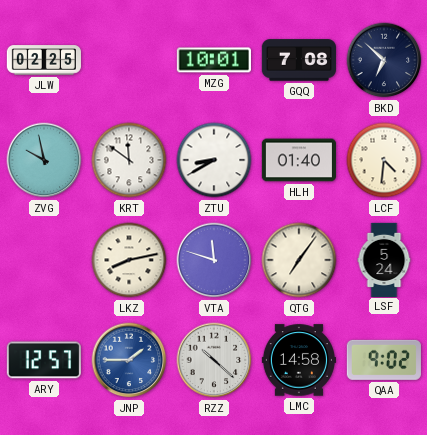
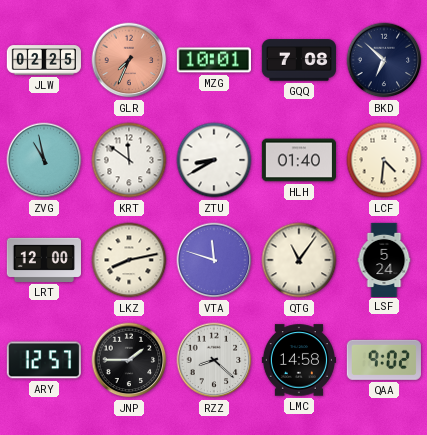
GLR: none -> 7:34 (129, 60)
ZVG: 9:58 -> 10:58 (44, 160)
LRT: none -> 12:00 (44, 260)
QTG: 7:06 -> 11:06 (299, 260)
JNP dial: blue -> black (129, 360)
RZZ: 10:22 -> 8:22 (214, 360)
